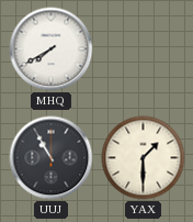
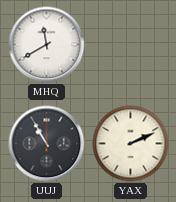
MHQ: 7:40 -> 11:40 (47, 45)
YAX: 1:30 -> 2:11 (131, 144)
